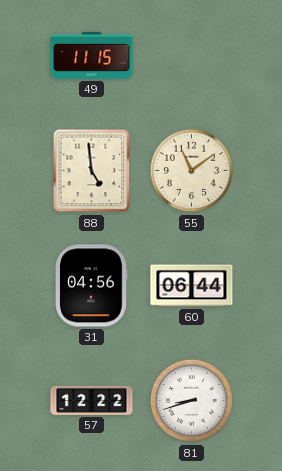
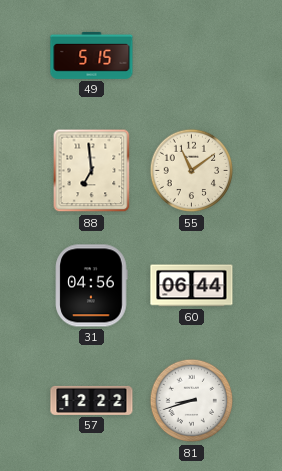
49: 11:15 -> 5:15 (92, 55)
88: 4:59 -> 6:59 (92, 171)
